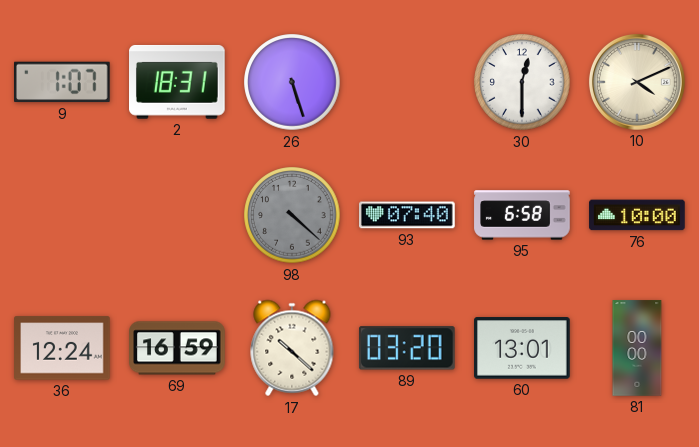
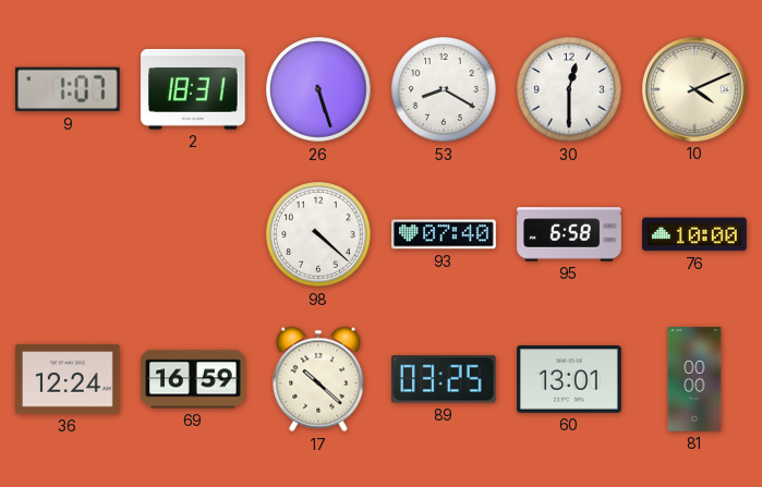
53: none -> 8:20 (444, 89)
98 dial: grey -> white (318, 234)
89: 03:20 -> 03:25 (444, 379)
